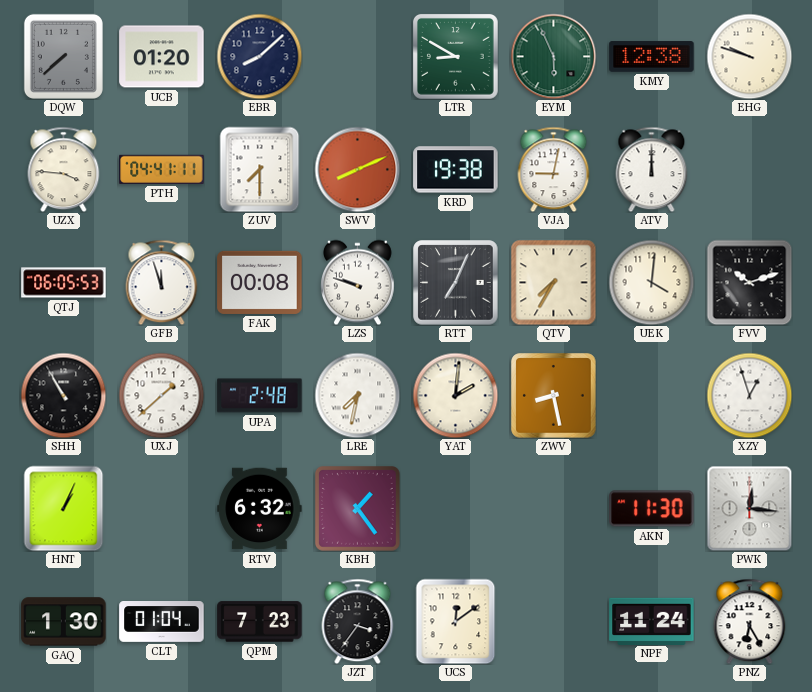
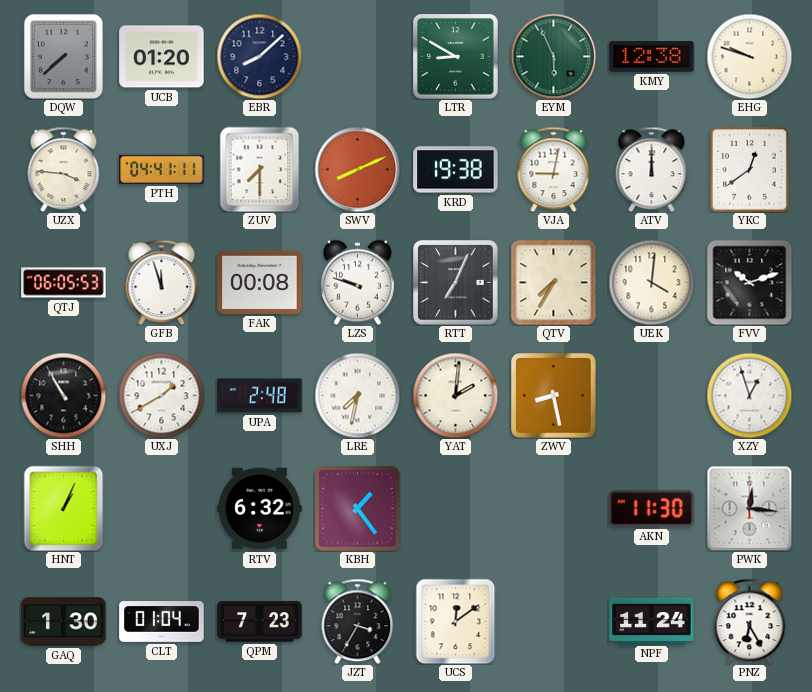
YKC: none -> 12:39 (750, 170)
UXJ: 1:38 -> 1:40 (161, 395)
JZT: 3:36 -> 3:35 (358, 621)
